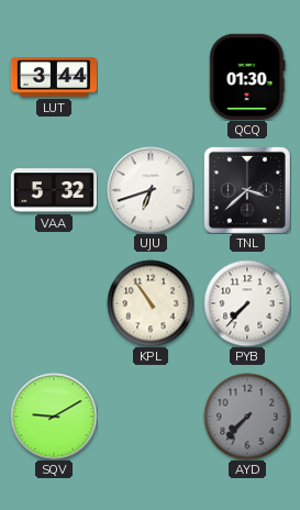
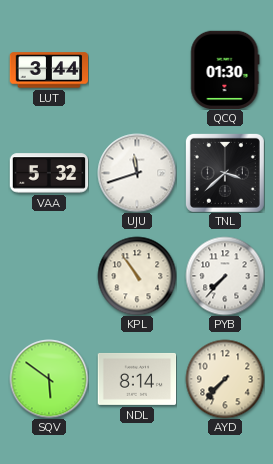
UJU: 6:42 -> 11:42 (137, 173)
SQV: 9:10 -> 5:51 (49, 379)
NDL: none -> 8:14 (137, 379)
AYD dial: grey -> cream (225, 379)
